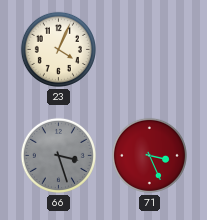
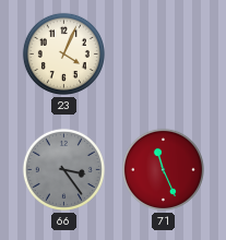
66: 3:27 -> 3:24 (63, 169)
71: 3:26 -> 11:26 (163, 169)
